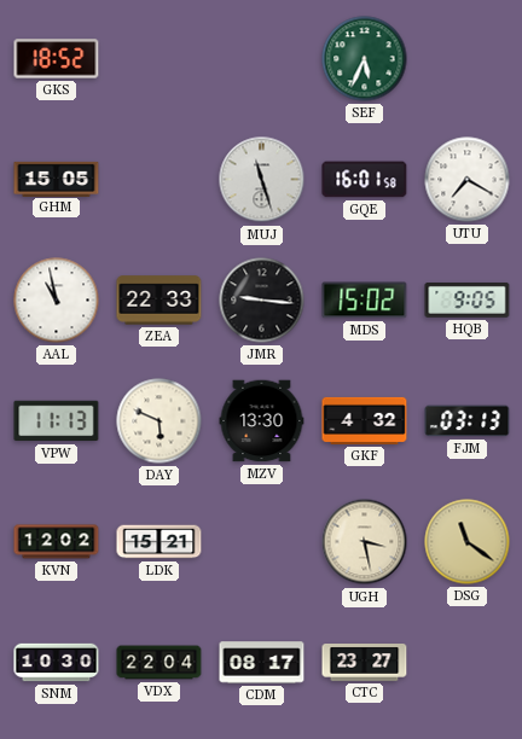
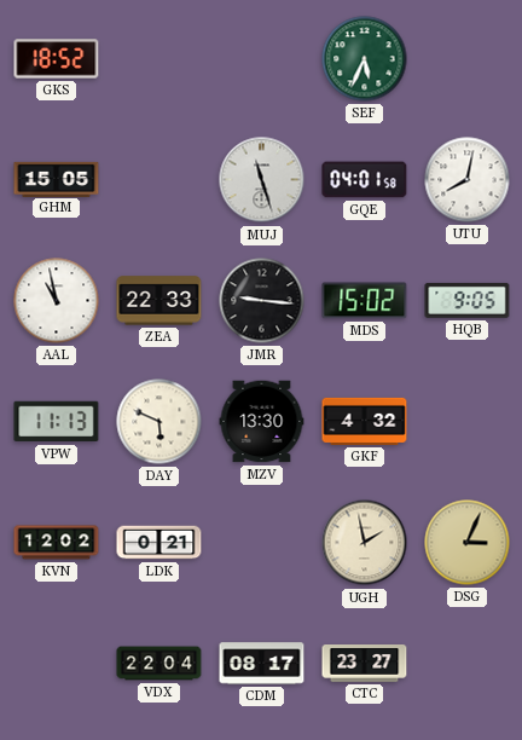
GQE: 16:01 -> 04:01 (365, 180)
UTU: 7:20 -> 8:02 (468, 180)
FJM: 03:13 -> none (468, 421)
LDK: 15:21 -> 0:21 (159, 543)
UGH: 3:28 -> 1:58 (365, 543)
DSG: 11:21 -> 3:04 (468, 543)
SNM: 10:30 -> none (57, 663)
